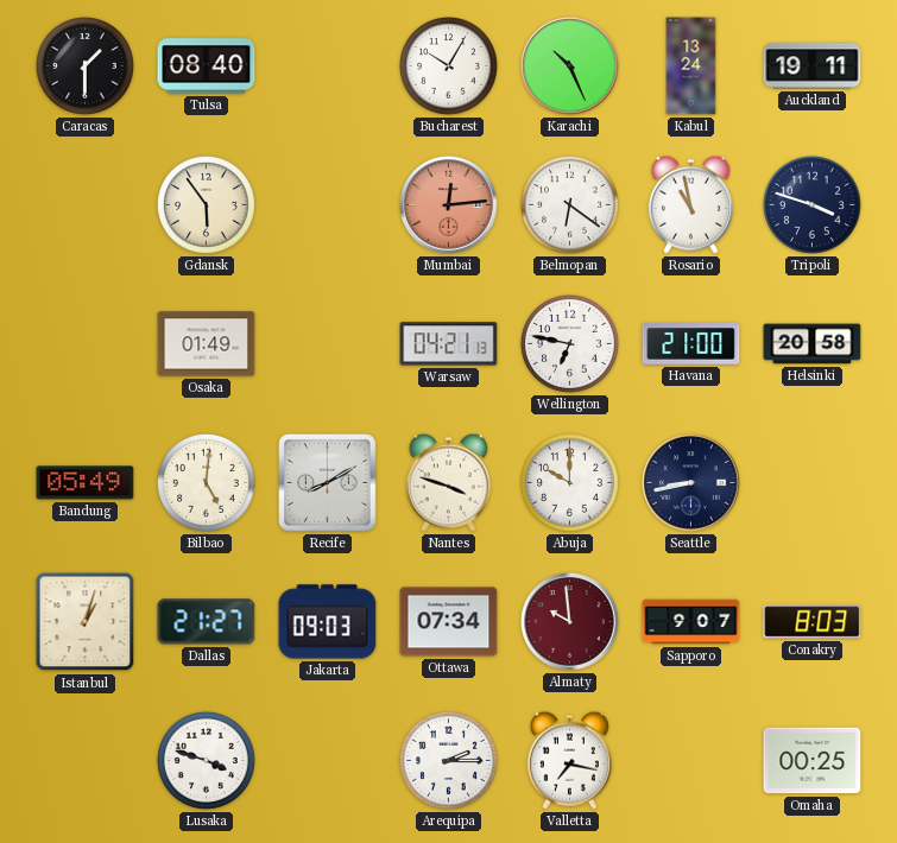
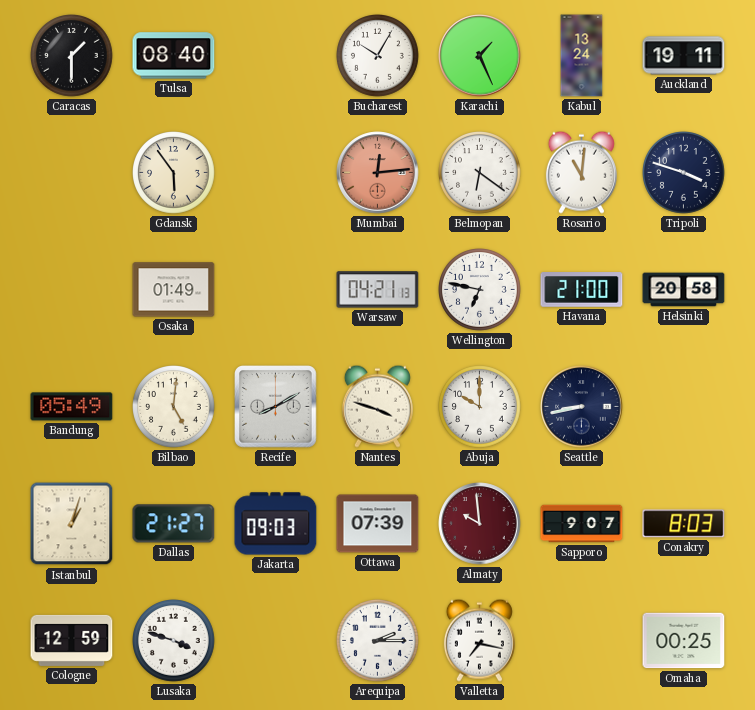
Karachi: 10:26 -> 1:26 (480, 56)
Rosario: 10:58 -> 11:01 (581, 172)
Ottawa: 07:34 -> 07:39 (378, 524)
Cologne: none -> 12:59 (72, 640)
